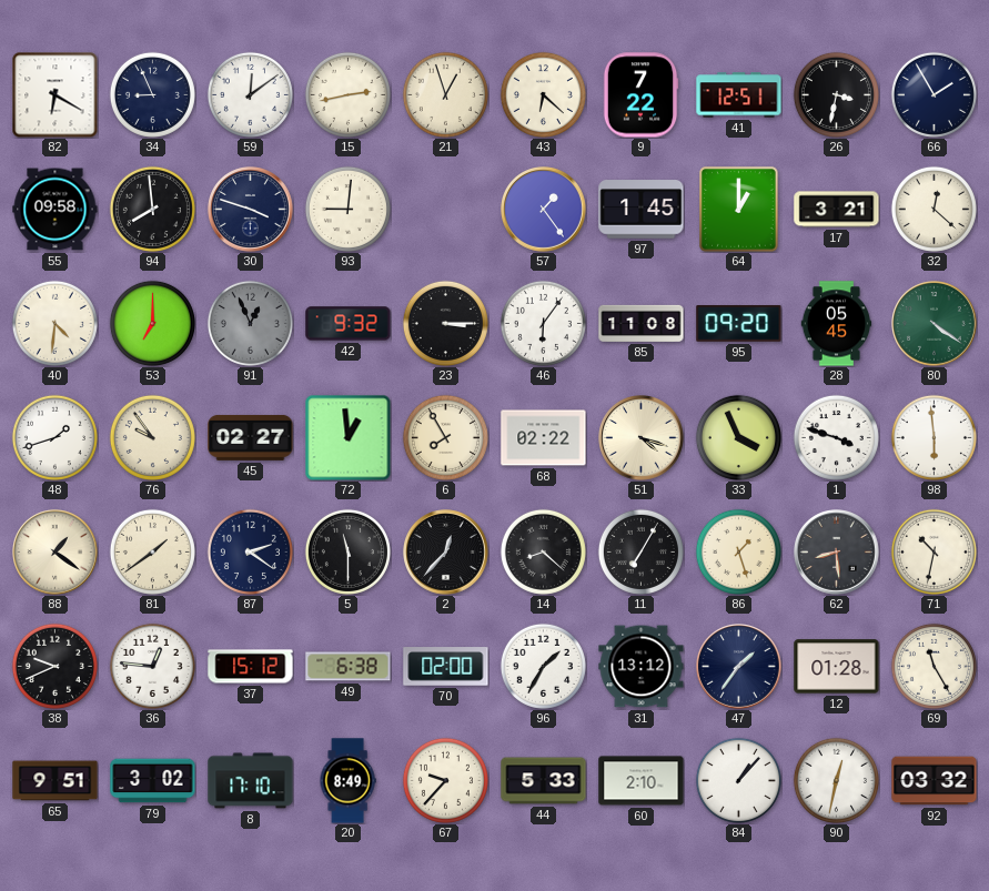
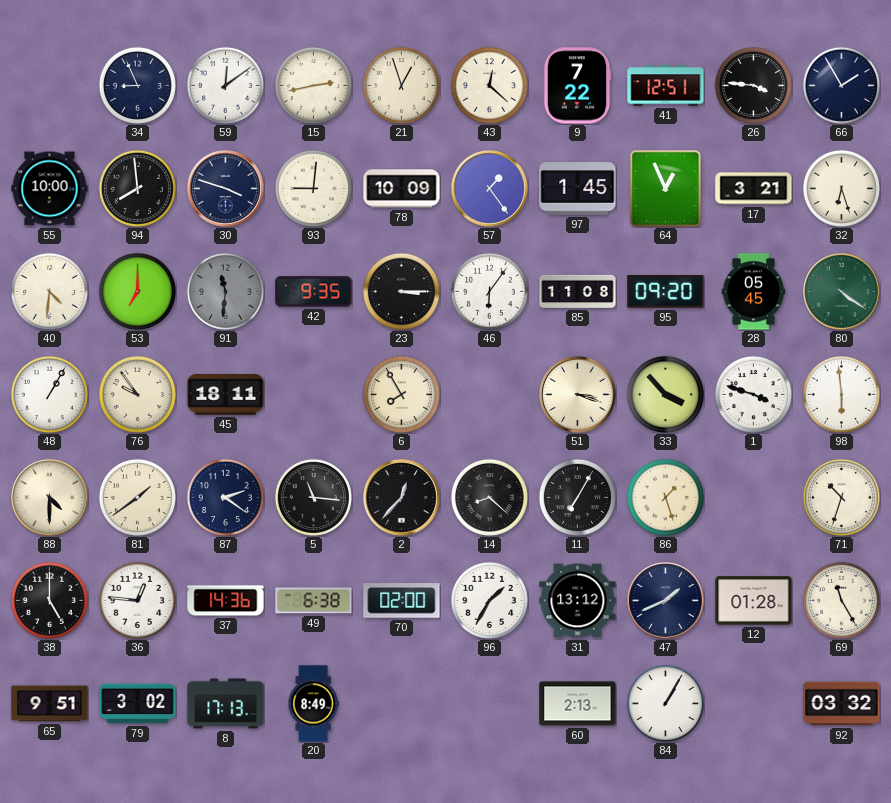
82: 6:20 -> none (54, 94)
43: 6:22 -> 12:22 (489, 85)
26: 3:32 -> 3:46 (753, 85)
55: 09:58 -> 10:00 (50, 189)
78: none -> 10:09 (402, 189)
64: 1:00 -> 12:56 (666, 189)
32: 12:22 -> 6:27 (841, 188)
91: 12:56 -> 11:31 (225, 291)
42: 9:32 -> 9:35 (314, 292)
48: 1:42 -> 1:05 (49, 394)
45: 02:27 -> 18:11 (226, 394)
72: 12:59 -> none (347, 437)
68: 02:22 -> none (544, 438)
51: 4:18 -> 3:18 (578, 395)
33: 3:56 -> 3:53 (665, 394)
88: 1:21 -> 4:30 (50, 498)
5: 11:30 -> 11:16 (313, 497)
62: 8:29 -> none (837, 553)
71: 10:32 -> 10:33 (841, 497)
38: 9:41 -> 5:00 (49, 600)
37: 15:12 -> 14:36 (226, 601)
47: 1:36 -> 1:41 (666, 601)
8: 17:10 -> 17:13 (226, 704)
67: 9:37 -> none (445, 780)
44: 5:33 -> none (544, 781)
60: 2:10 -> 2:13 (578, 704)
84: 1:07 -> 1:05 (665, 703)
90: 12:32 -> none (836, 780)
